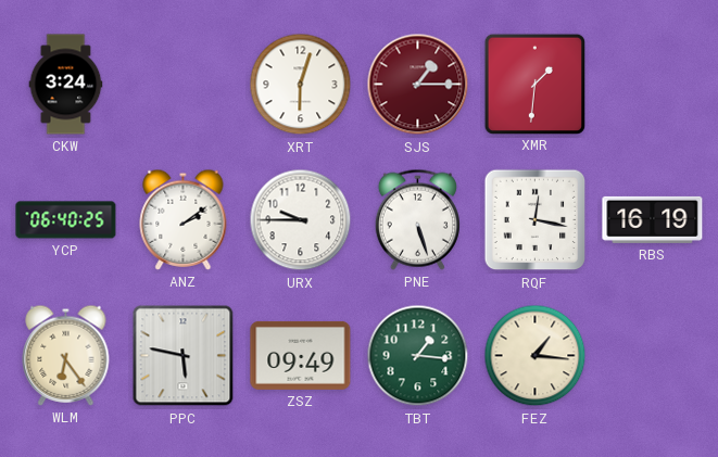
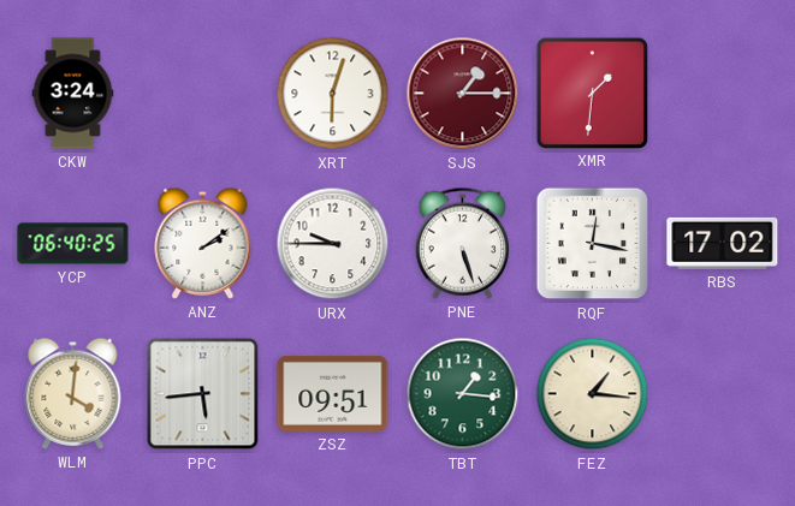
RBS: 16:19 -> 17:02 (723, 243)
WLM: 6:24 -> 4:01 (73, 393)
PPC: 5:47 -> 5:44 (203, 394)
ZSZ: 09:49 -> 09:51 (333, 393)
